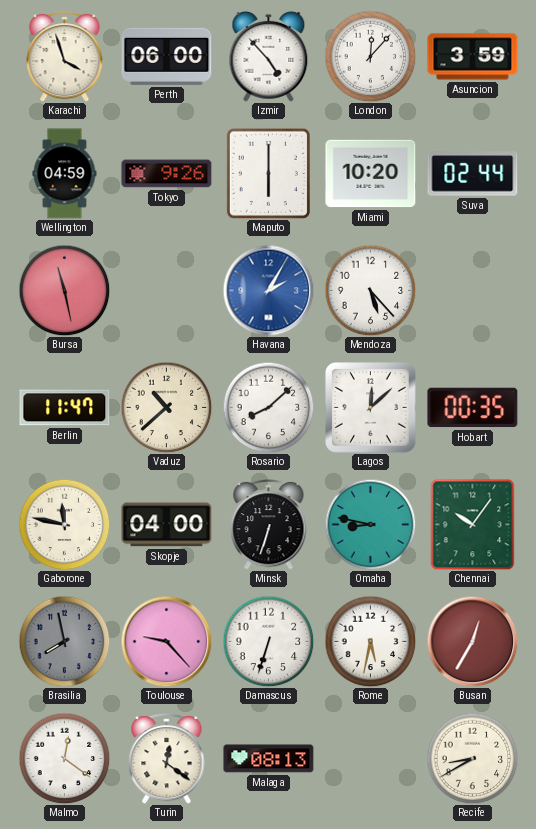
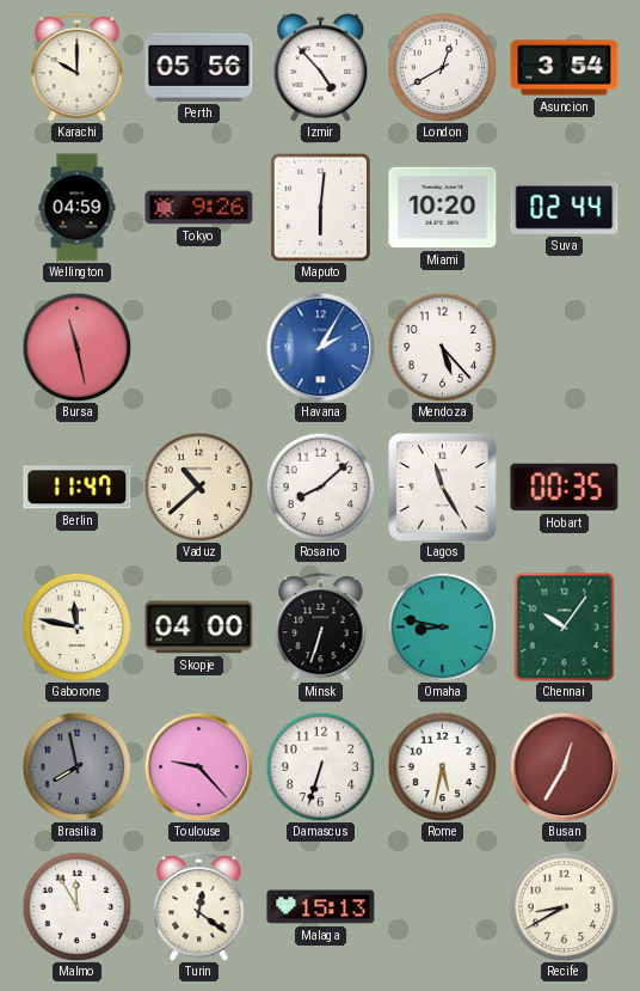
Karachi: 3:57 -> 10:00 (78, 67)
Perth: 06:00 -> 05:56 (199, 67)
London: 12:07 -> 12:40 (442, 67)
Asuncion: 3:59 -> 3:54 (565, 68)
Maputo: 6:00 -> 6:01 (320, 207)
Lagos: 12:08 -> 11:25 (443, 488)
Malmo: 12:21 -> 11:55 (76, 906)
Malaga: 08:13 -> 15:13 (321, 907)
